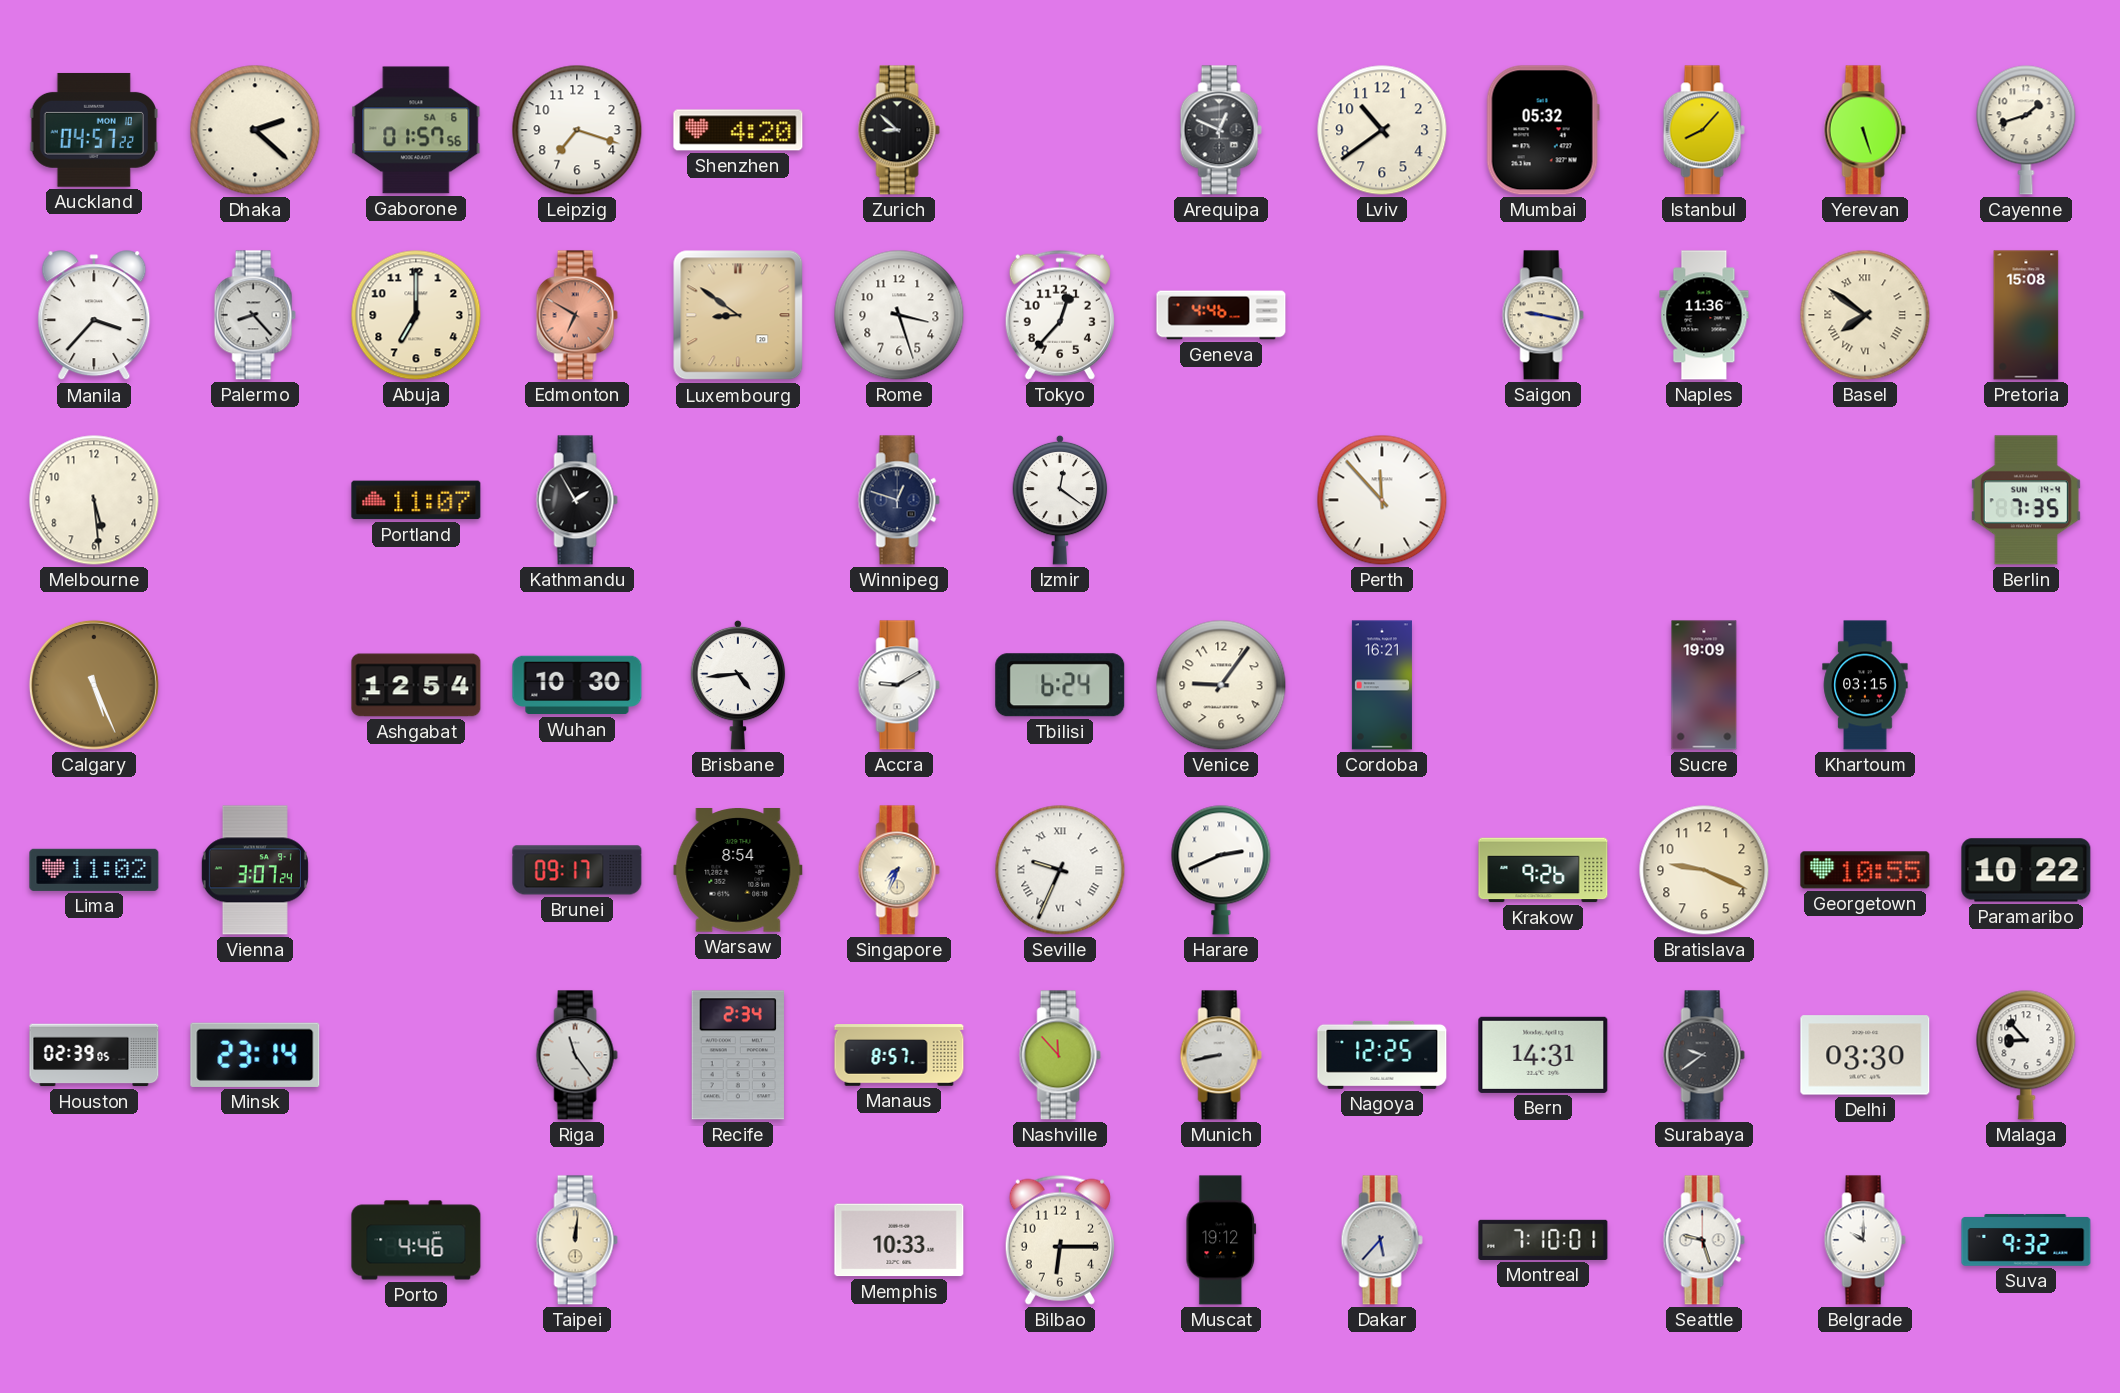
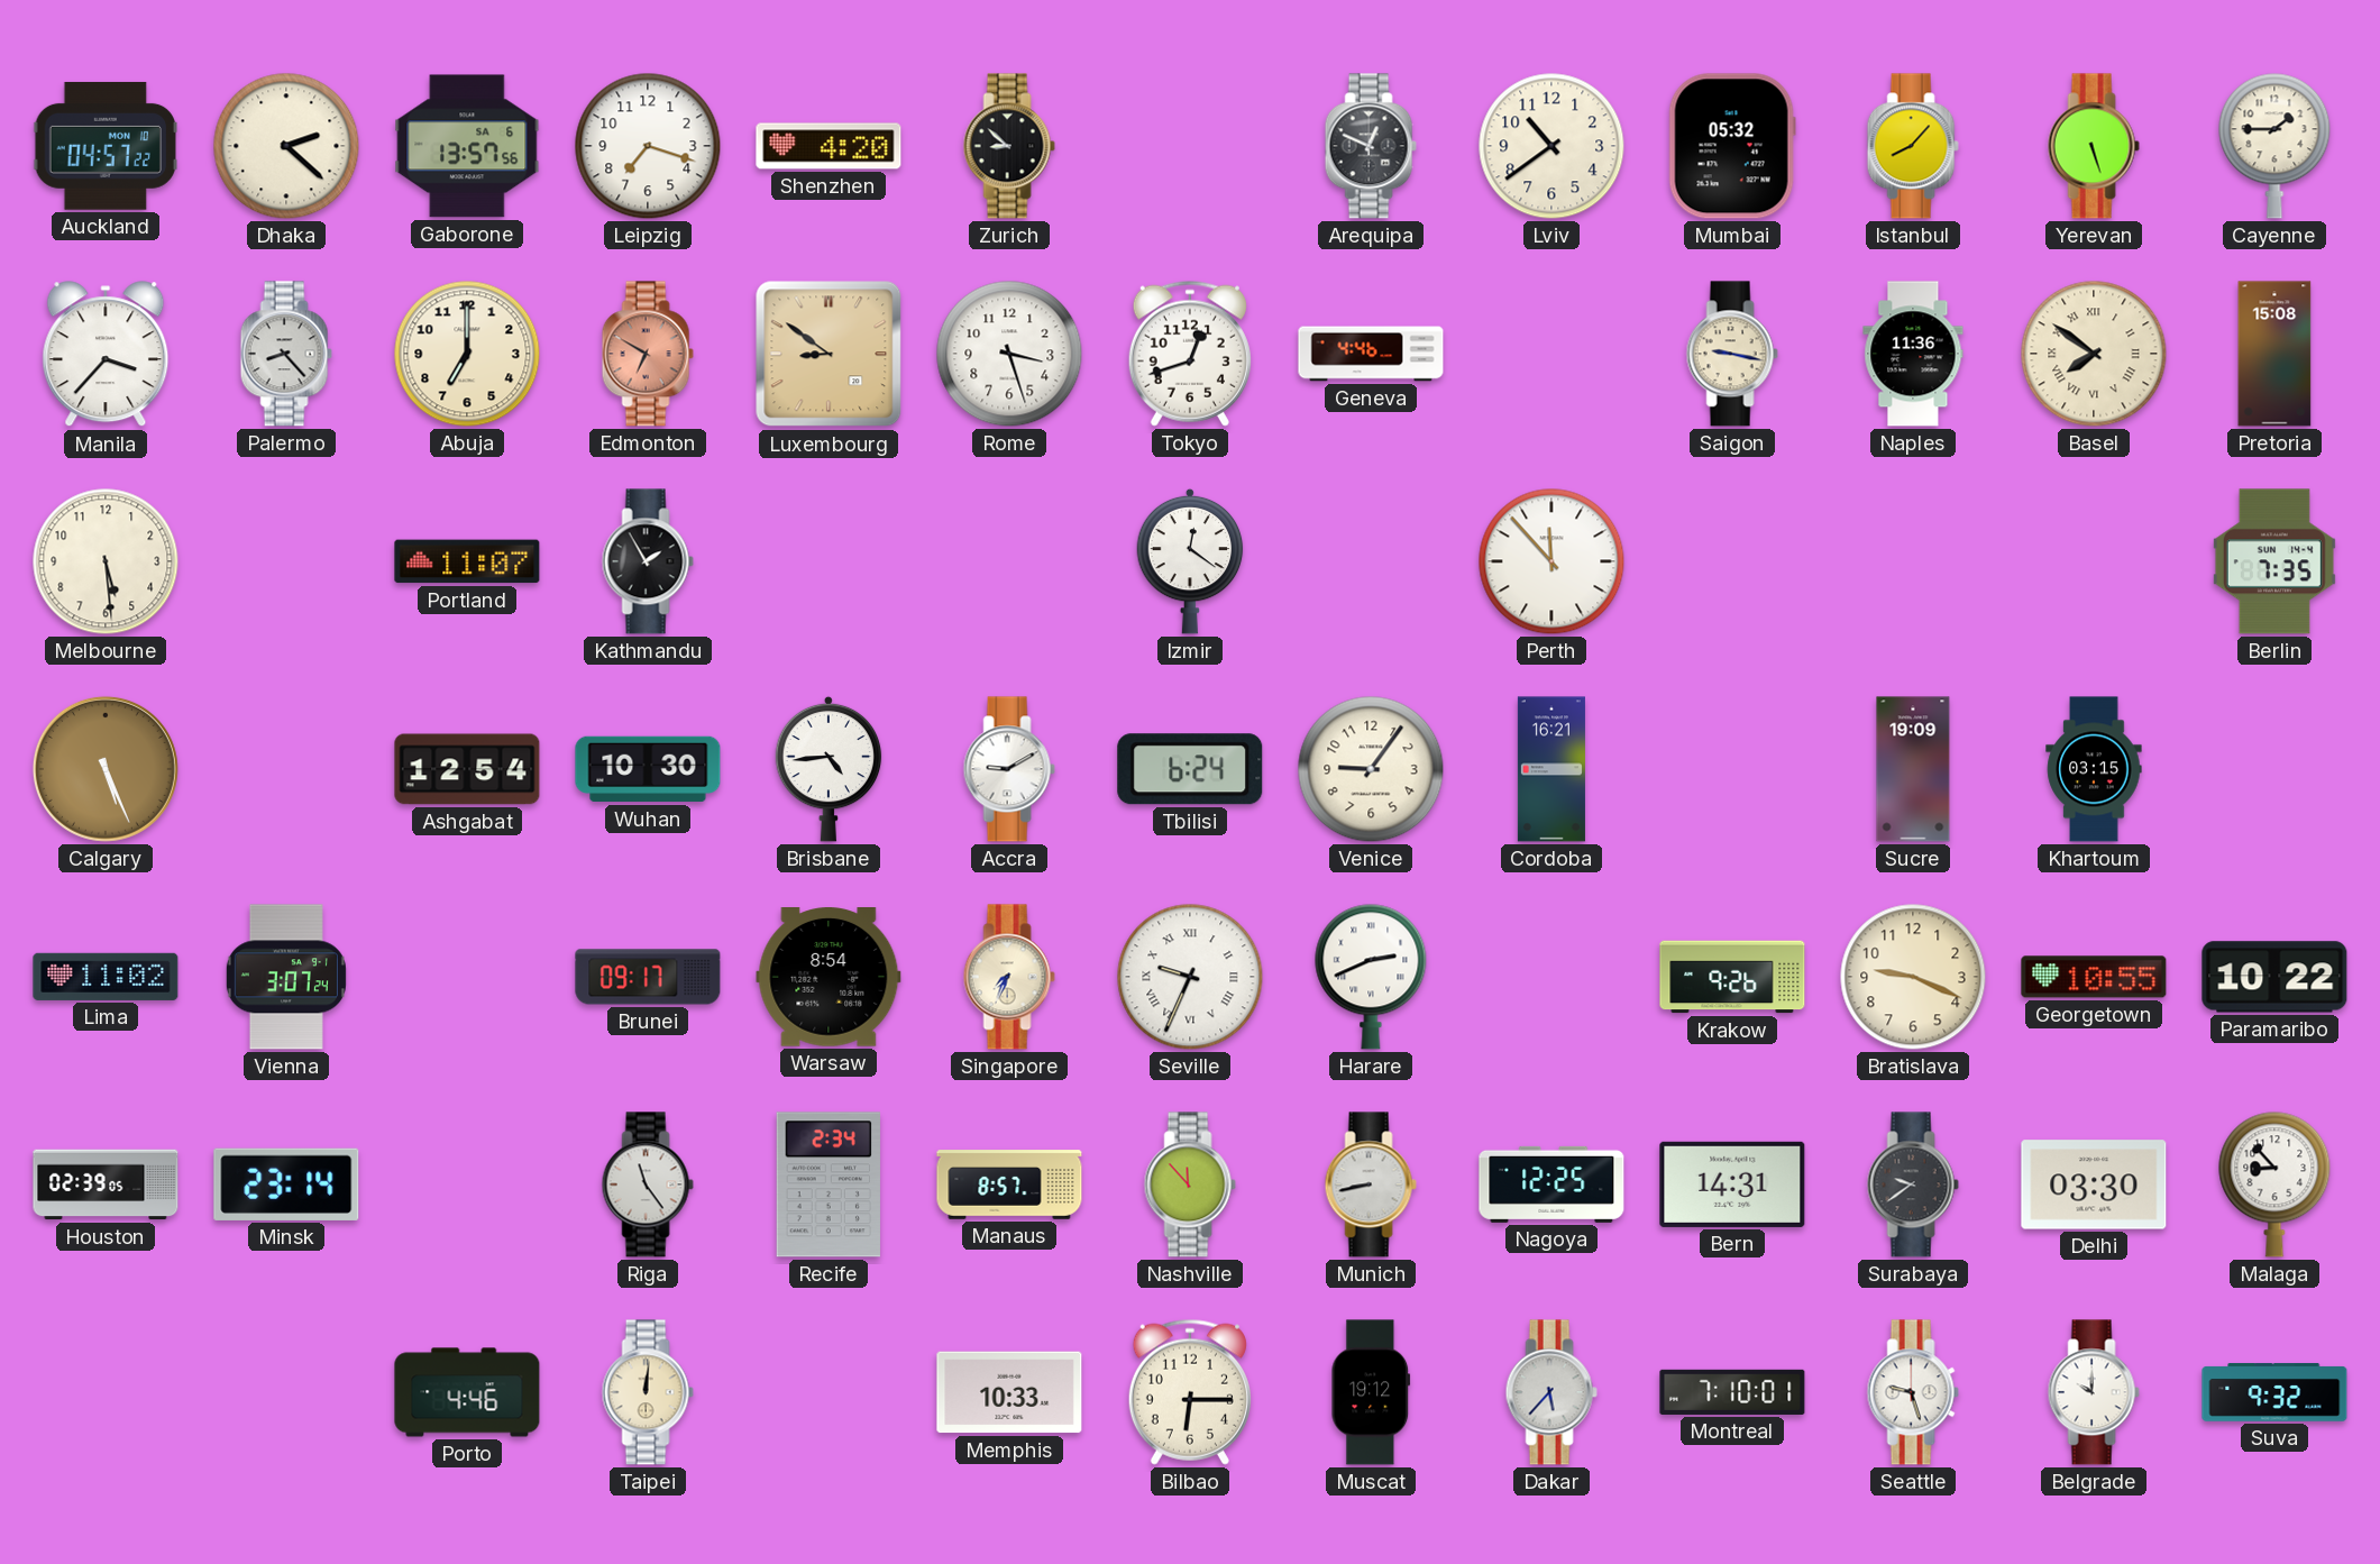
Gaborone: 01:57 -> 13:57 (467, 146)
Cayenne: 1:42 -> 1:45 (2274, 146)
Tokyo: 12:37 -> 12:42 (1190, 354)
Winnipeg: 12:48 -> none (899, 500)
